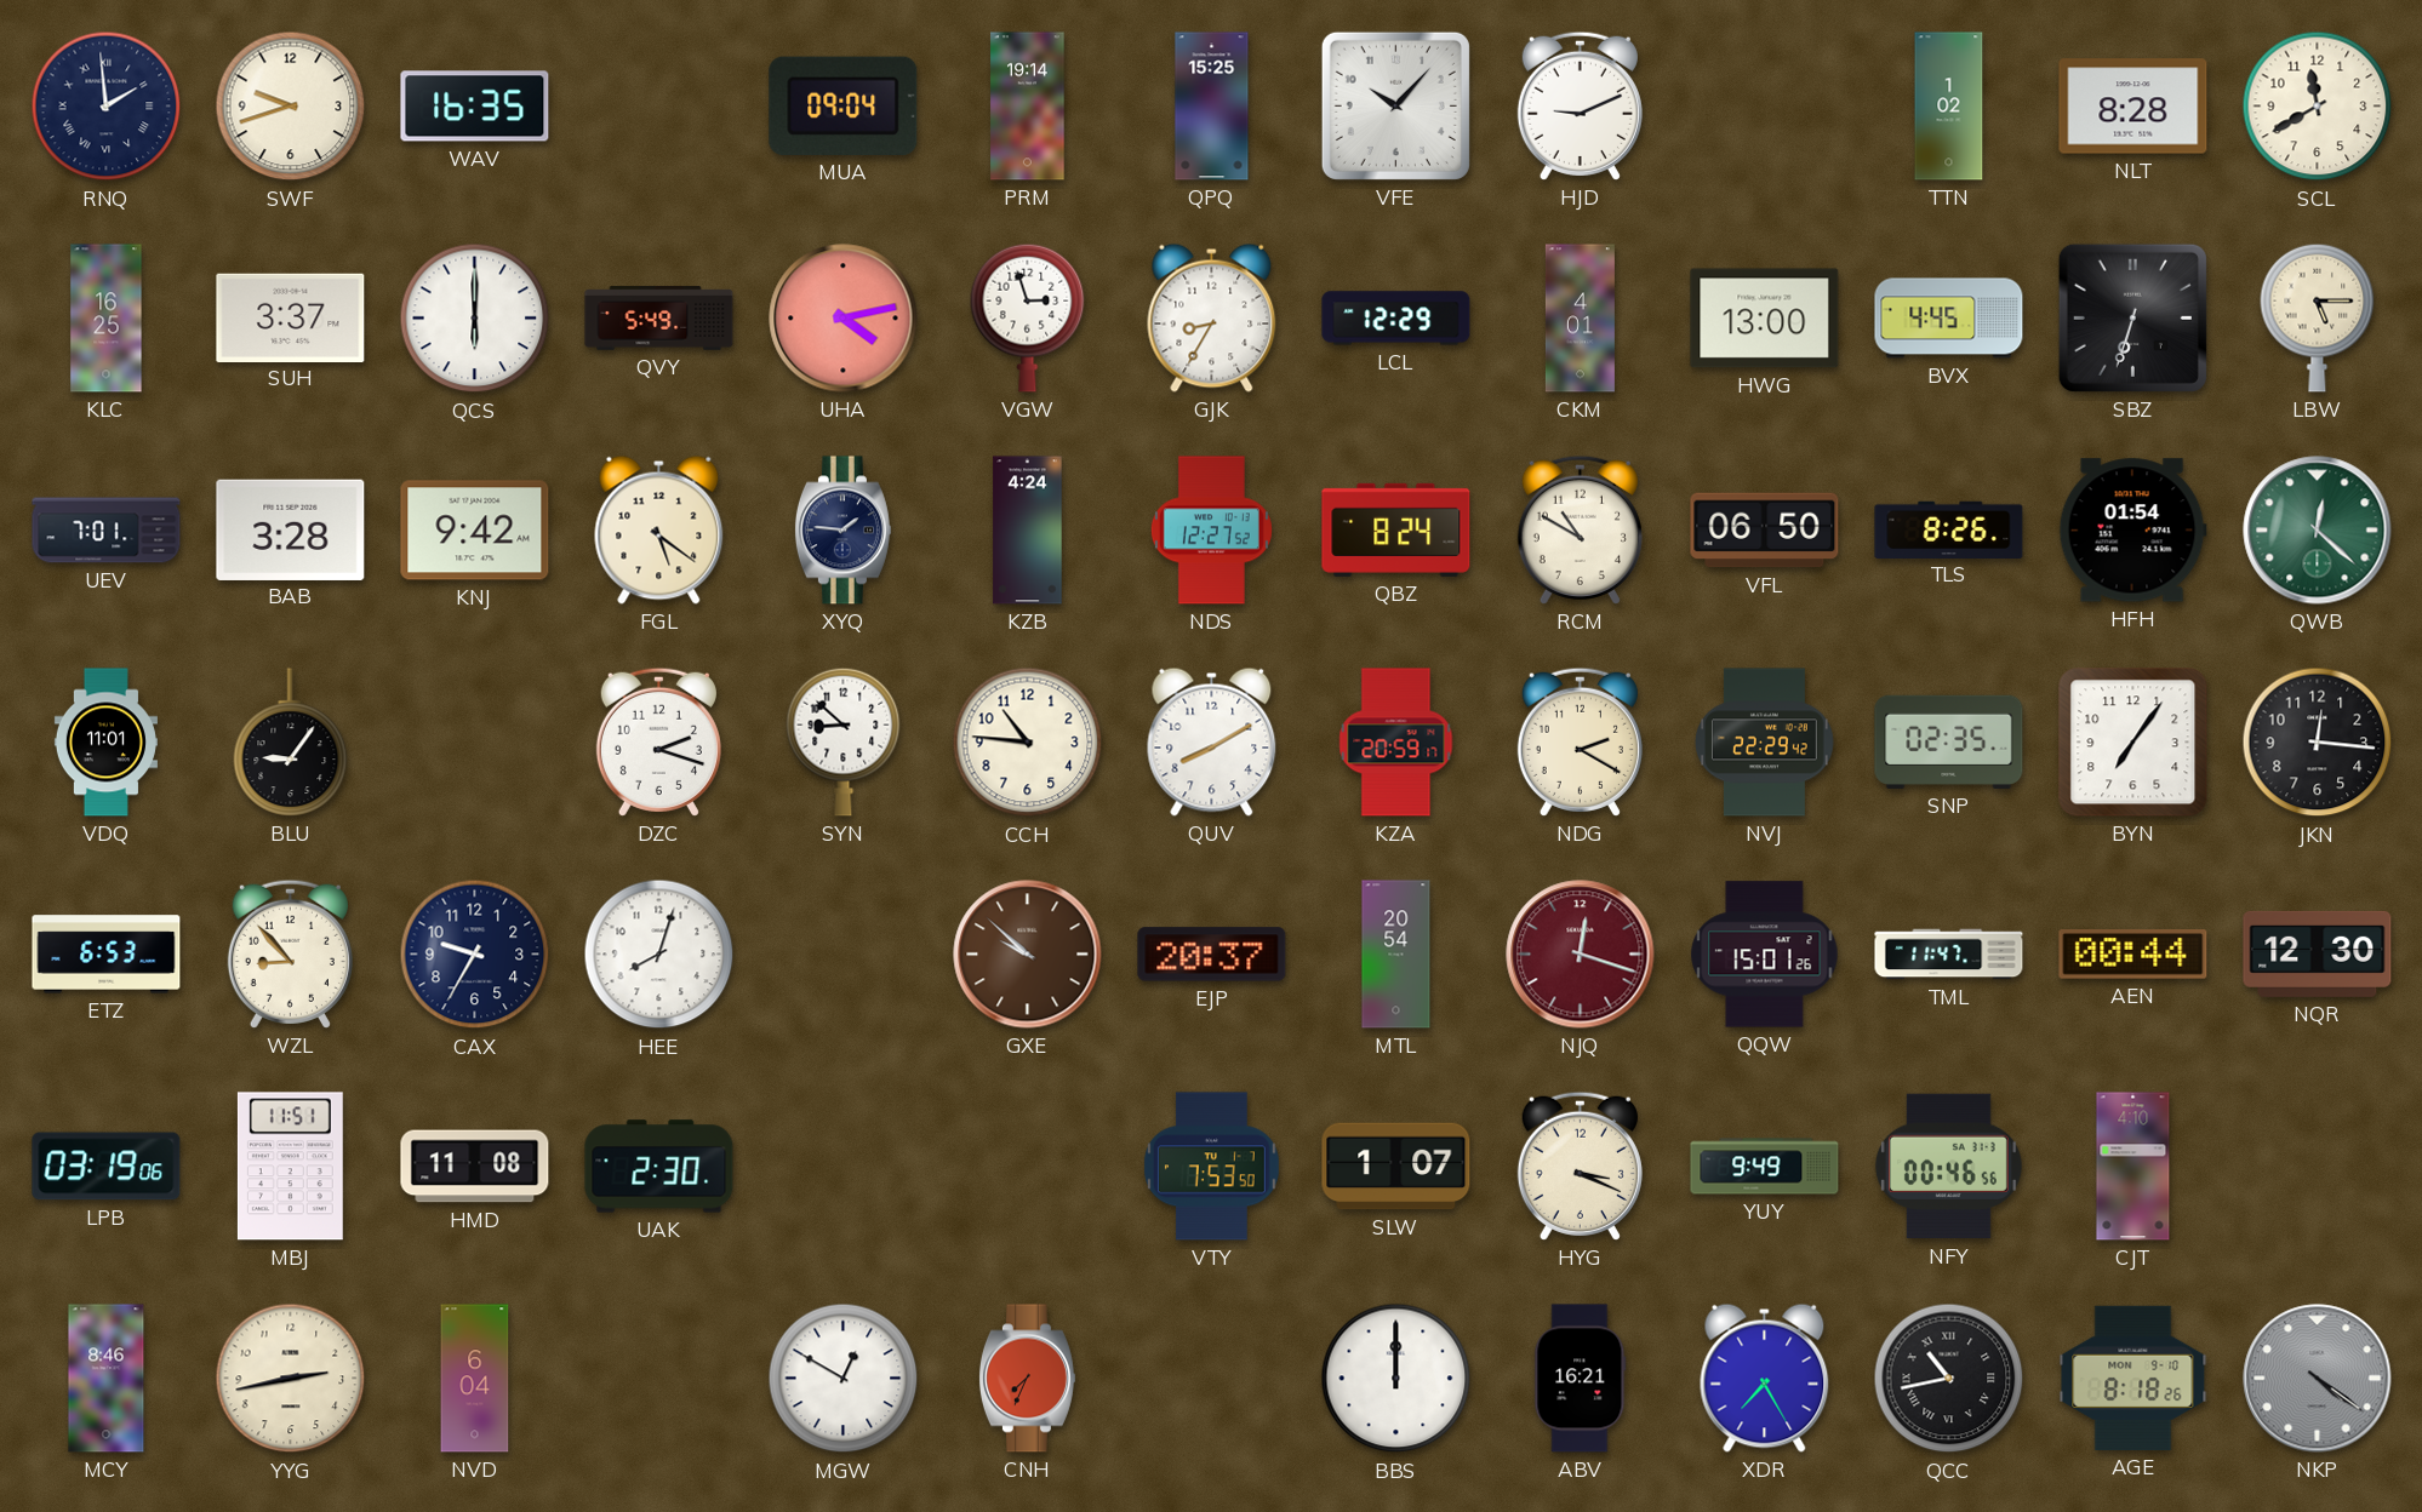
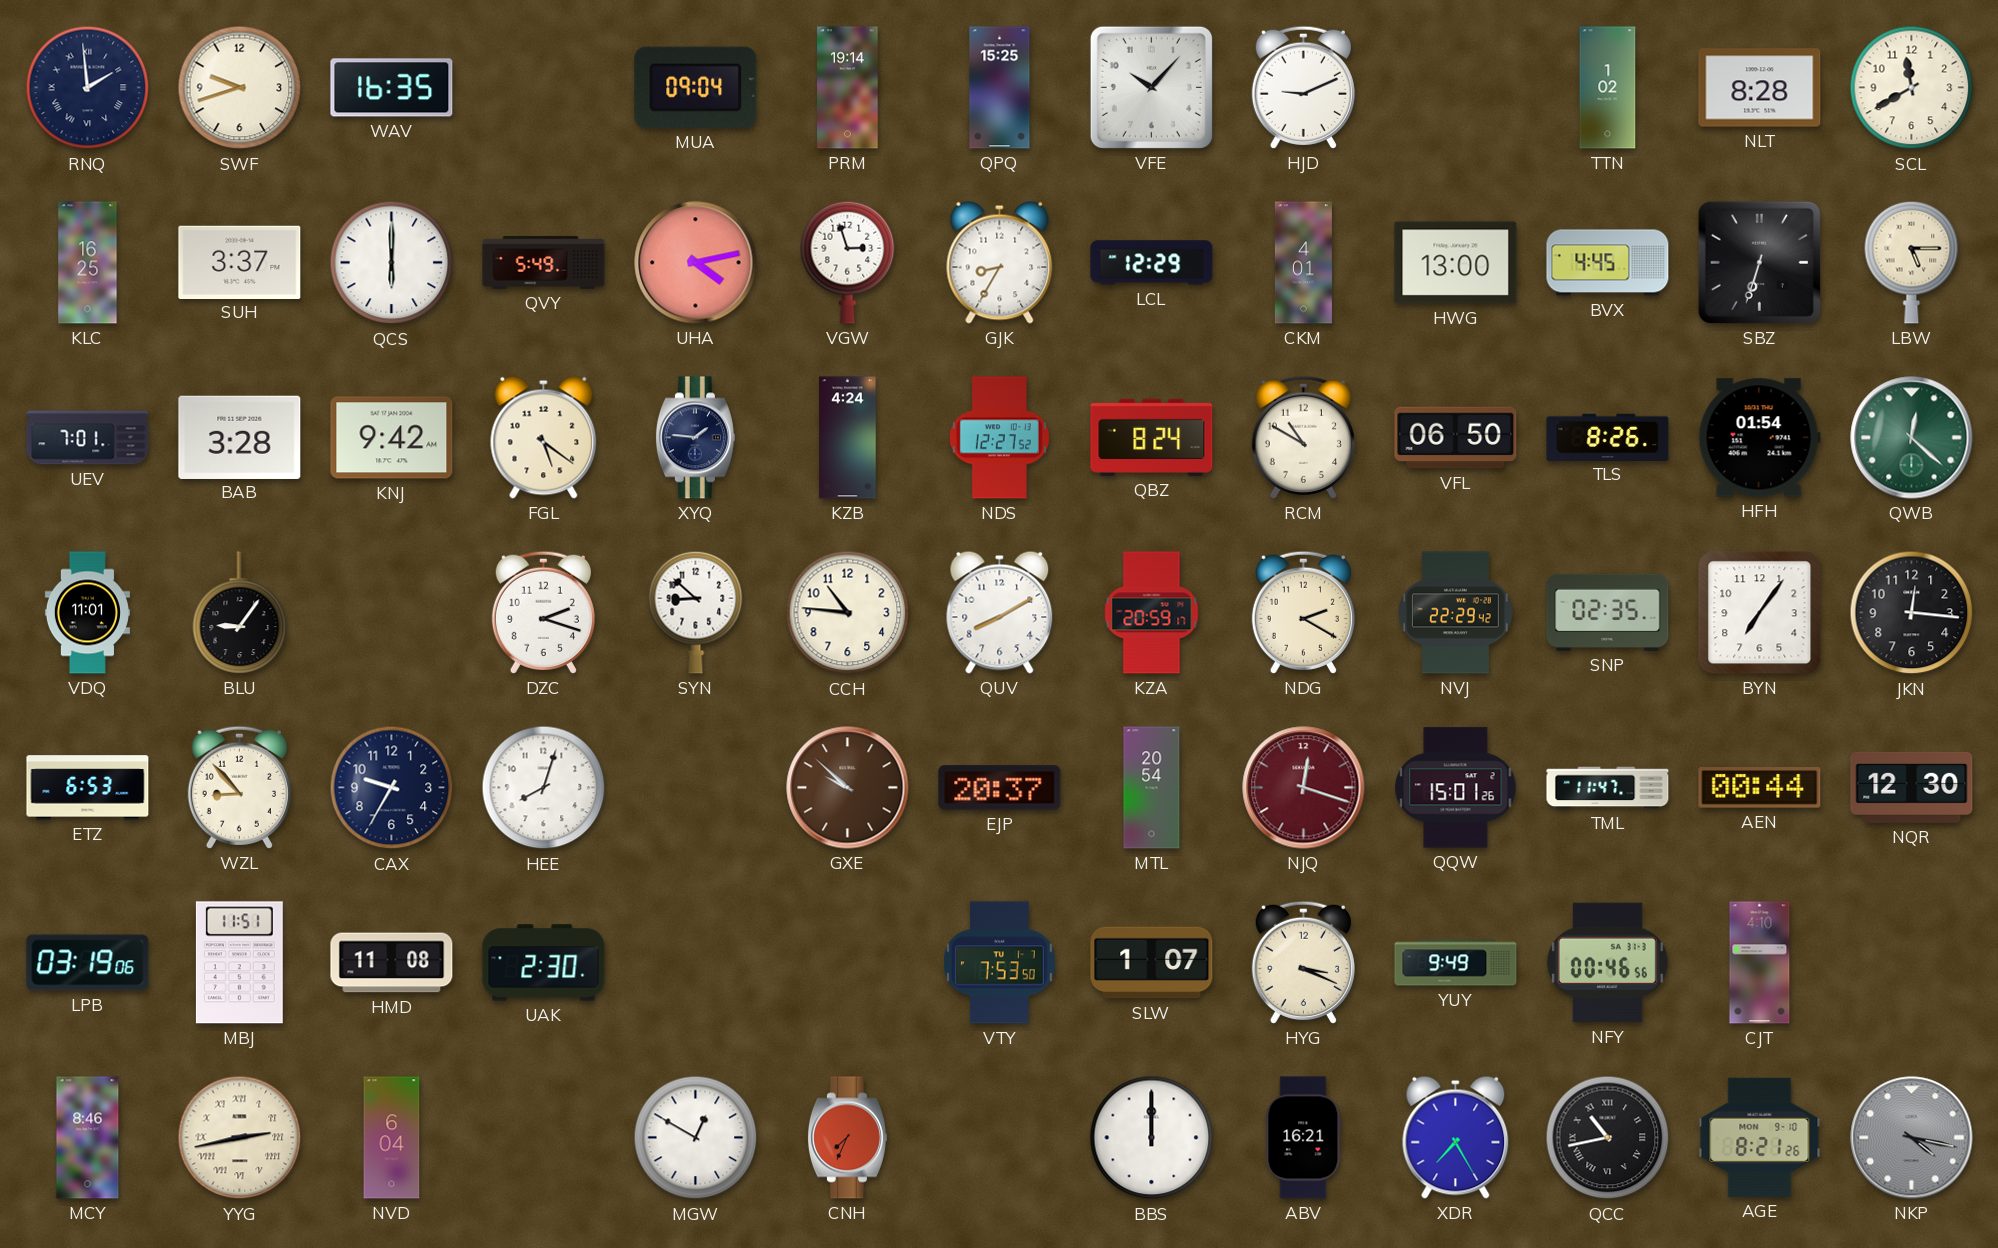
YYG numerals: Arabic -> Roman (240, 1138)
AGE: 8:18 -> 8:21 (1760, 1137)
NKP: 4:21 -> 4:17 (1912, 1138)
